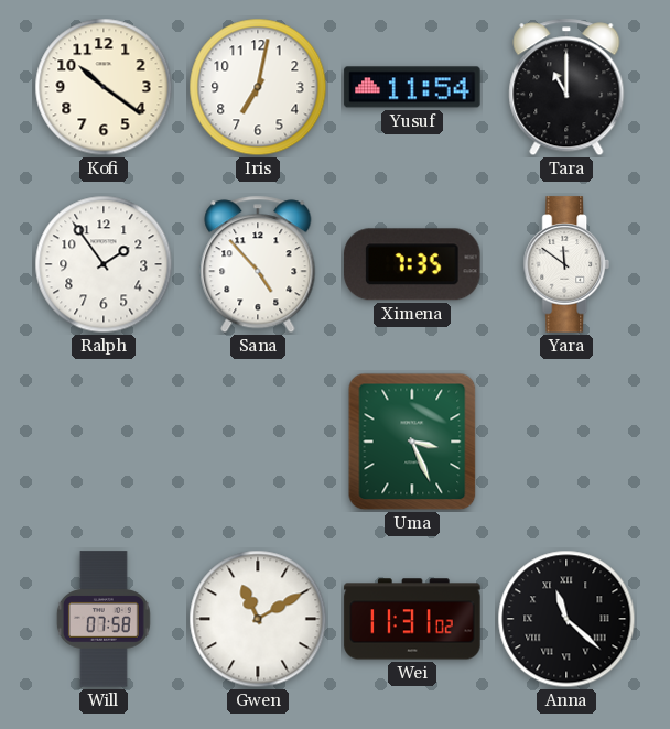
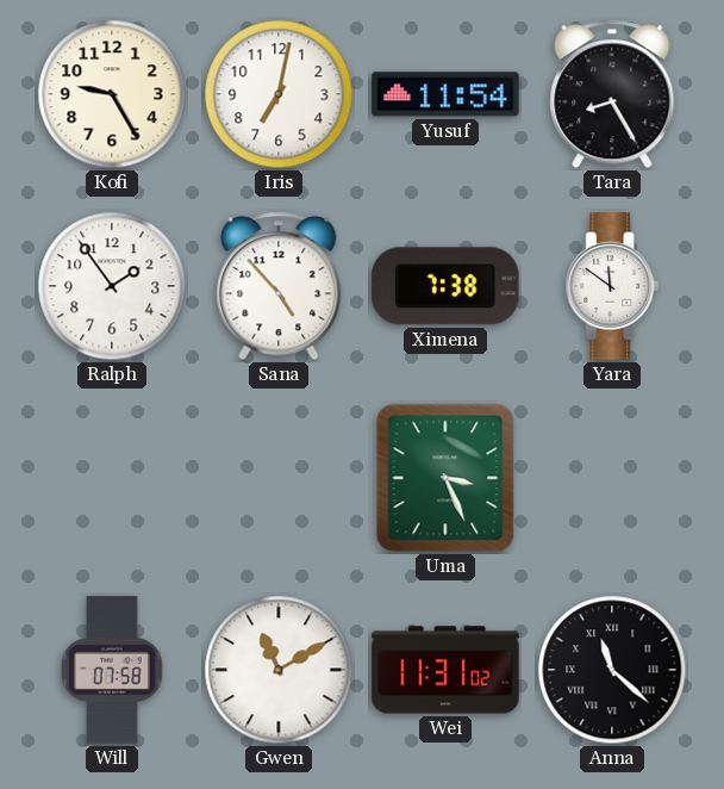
Kofi: 10:21 -> 9:25 (112, 94)
Tara: 11:00 -> 8:25 (612, 94)
Ximena: 7:35 -> 7:38 (445, 286)
